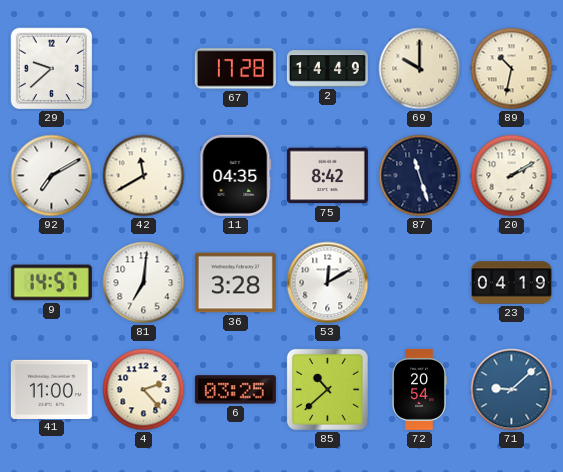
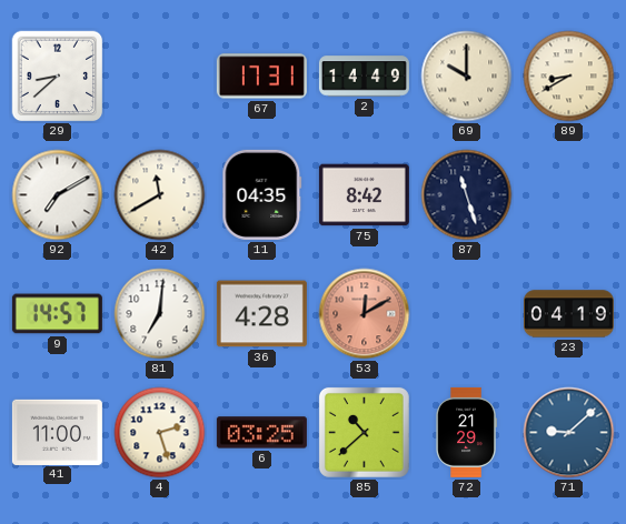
29: 9:38 -> 8:38 (58, 77)
67: 17:28 -> 17:31 (261, 77)
89: 10:32 -> 8:40 (569, 77)
20: 2:10 -> none (512, 176)
36: 3:28 -> 4:28 (261, 314)
53 dial: white -> salmon (365, 314)
4: 2:23 -> 2:27 (160, 433)
72: 20:54 -> 21:29 (466, 432)
